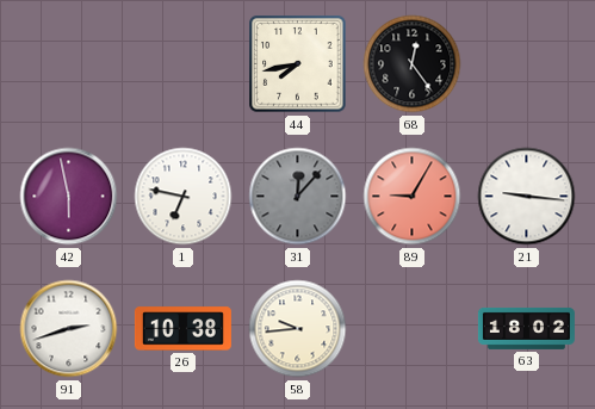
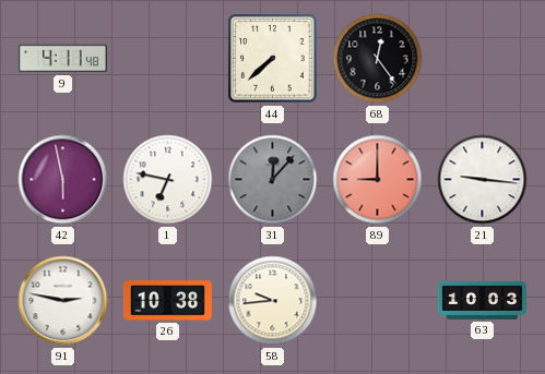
9: none -> 4:11 (62, 59)
44: 7:43 -> 7:38 (273, 59)
89: 9:05 -> 9:00 (378, 180)
91: 2:42 -> 2:47 (63, 301)
63: 18:02 -> 10:03 (482, 300)
